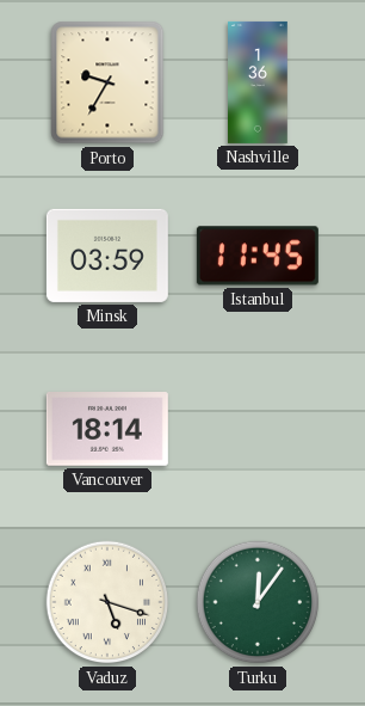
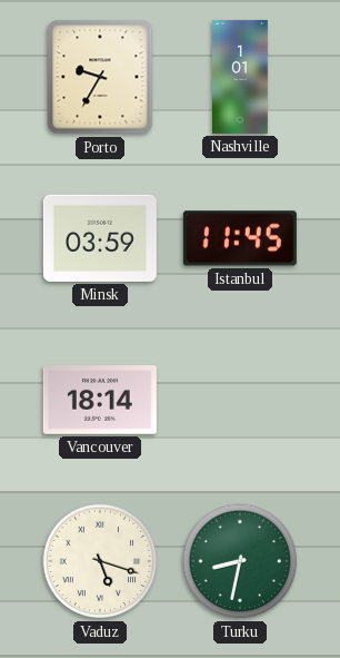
Nashville: 1:36 -> 1:01 (241, 77)
Turku: 12:06 -> 8:32 (240, 561)
